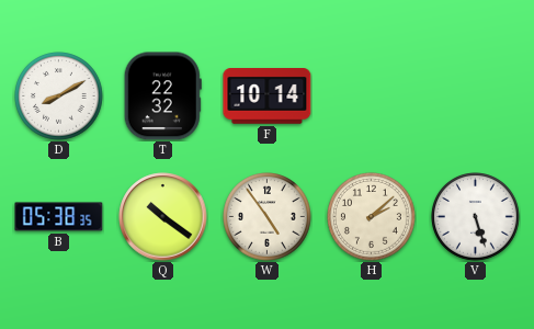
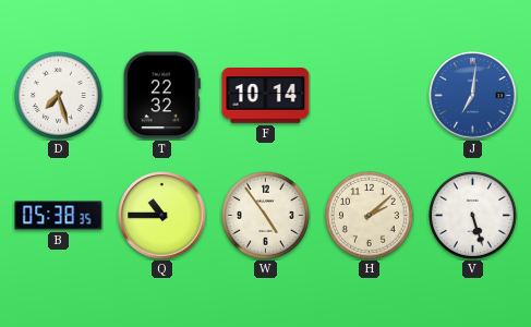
D: 8:10 -> 7:27 (59, 96)
J: none -> 7:01 (473, 96)
Q: 10:21 -> 10:45 (162, 216)
